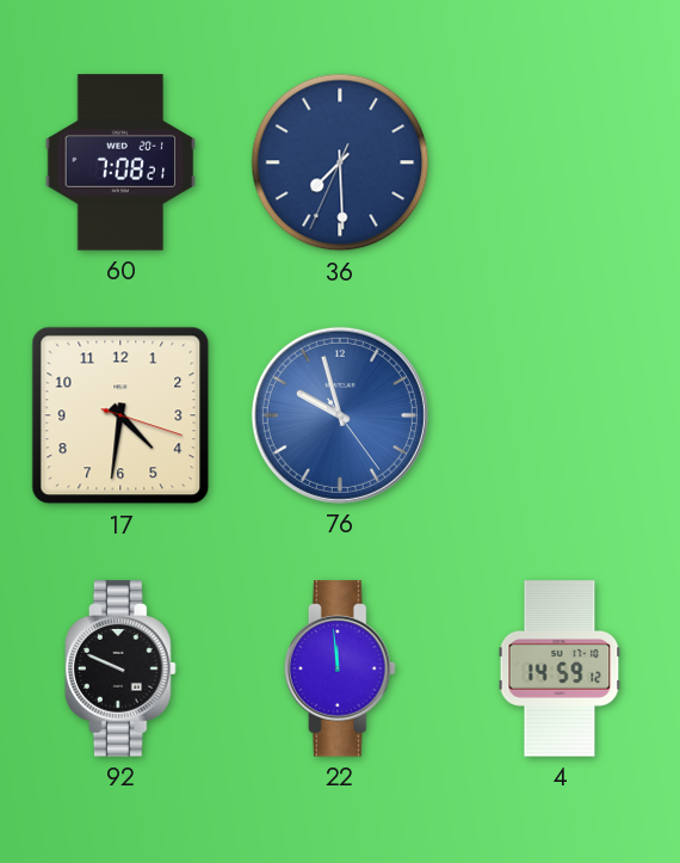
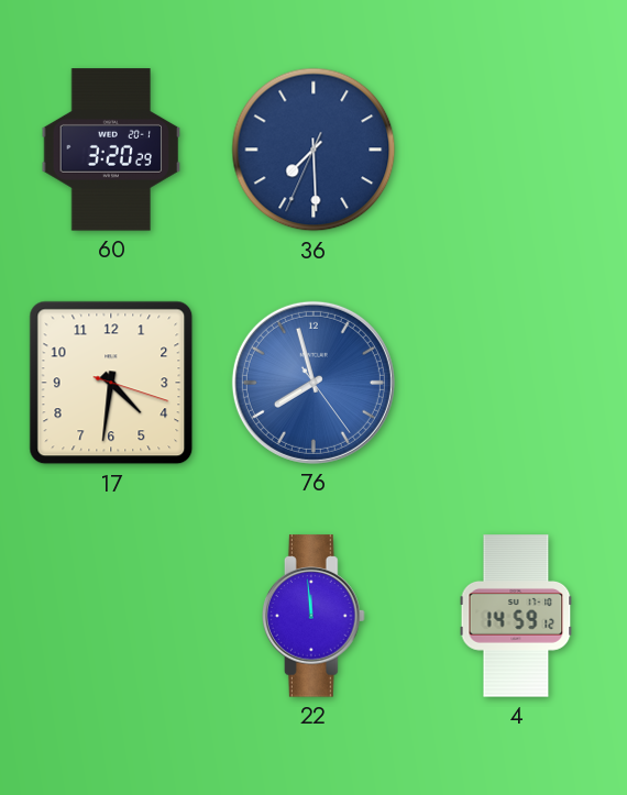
60: 7:08 -> 3:20 (111, 150)
76: 9:57 -> 7:57 (313, 383)
92: 9:49 -> none (122, 668)
